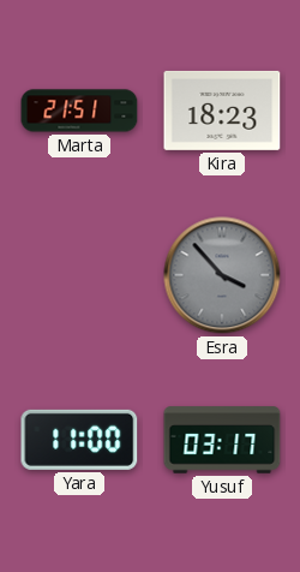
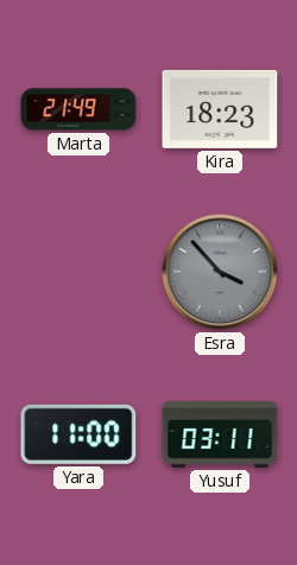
Marta: 21:51 -> 21:49 (78, 109)
Yusuf: 03:17 -> 03:11 (220, 434)
